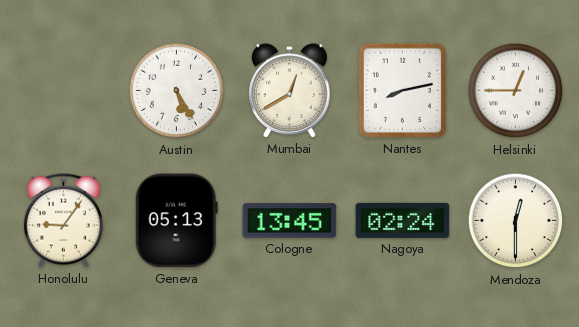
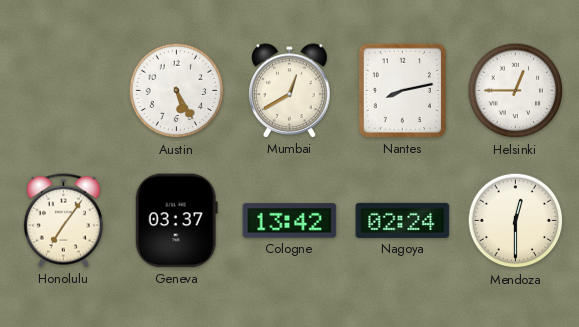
Honolulu: 9:06 -> 7:06 (63, 221)
Geneva: 05:13 -> 03:37 (176, 221)
Cologne: 13:45 -> 13:42 (290, 221)
